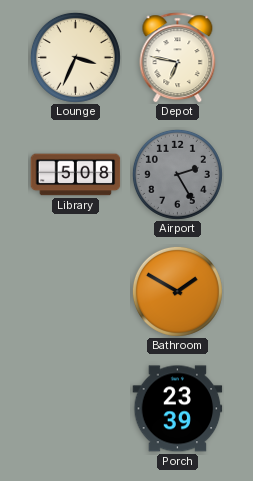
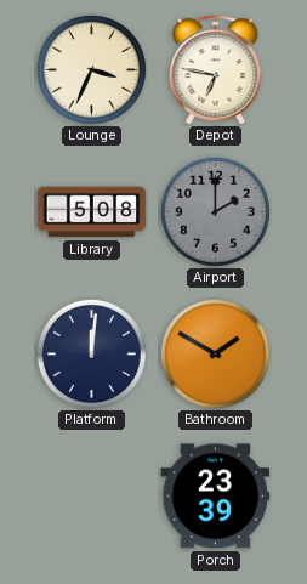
Airport: 2:25 -> 2:00 (215, 211)
Platform: none -> 12:01 (91, 353)
